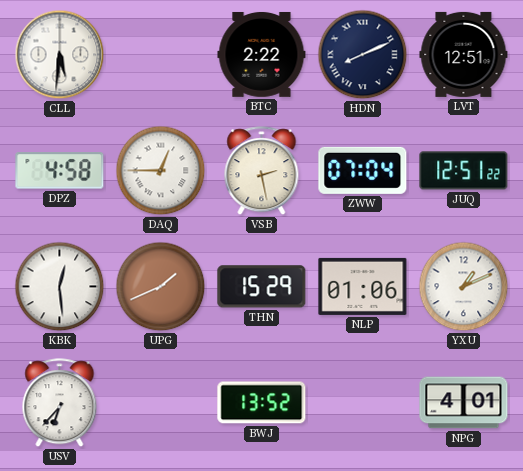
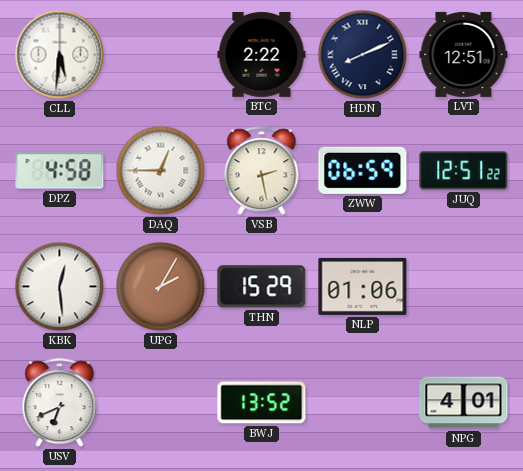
ZWW: 07:04 -> 06:59 (363, 170)
UPG: 1:41 -> 2:05 (161, 287)
YXU: 1:11 -> none (464, 287)
USV: 6:37 -> 6:41 (60, 403)
